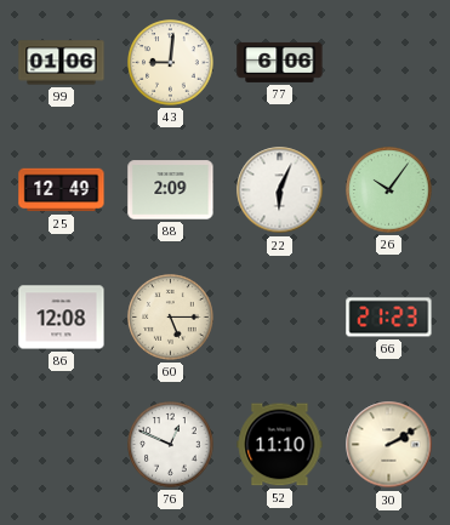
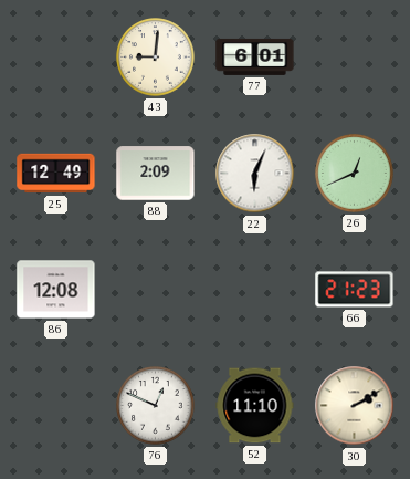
99: 01:06 -> none (62, 63)
77: 6:06 -> 6:01 (255, 56)
26: 10:06 -> 12:41 (355, 174)
60: 5:15 -> none (171, 318)
